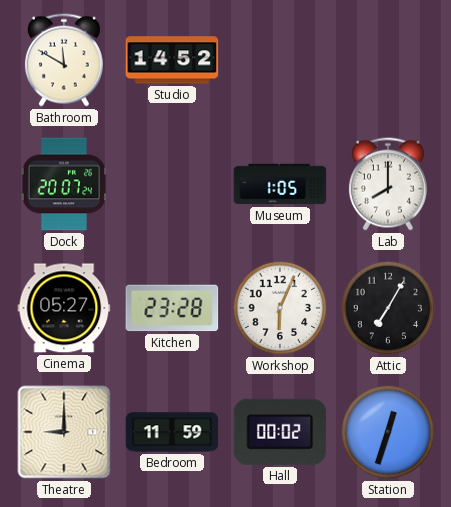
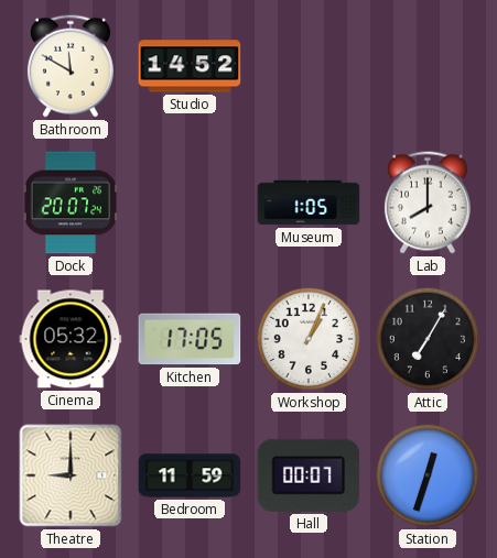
Cinema: 05:27 -> 05:32 (71, 339)
Kitchen: 23:28 -> 17:05 (190, 339)
Workshop: 6:04 -> 1:04 (309, 339)
Hall: 00:02 -> 00:07 (309, 475)
